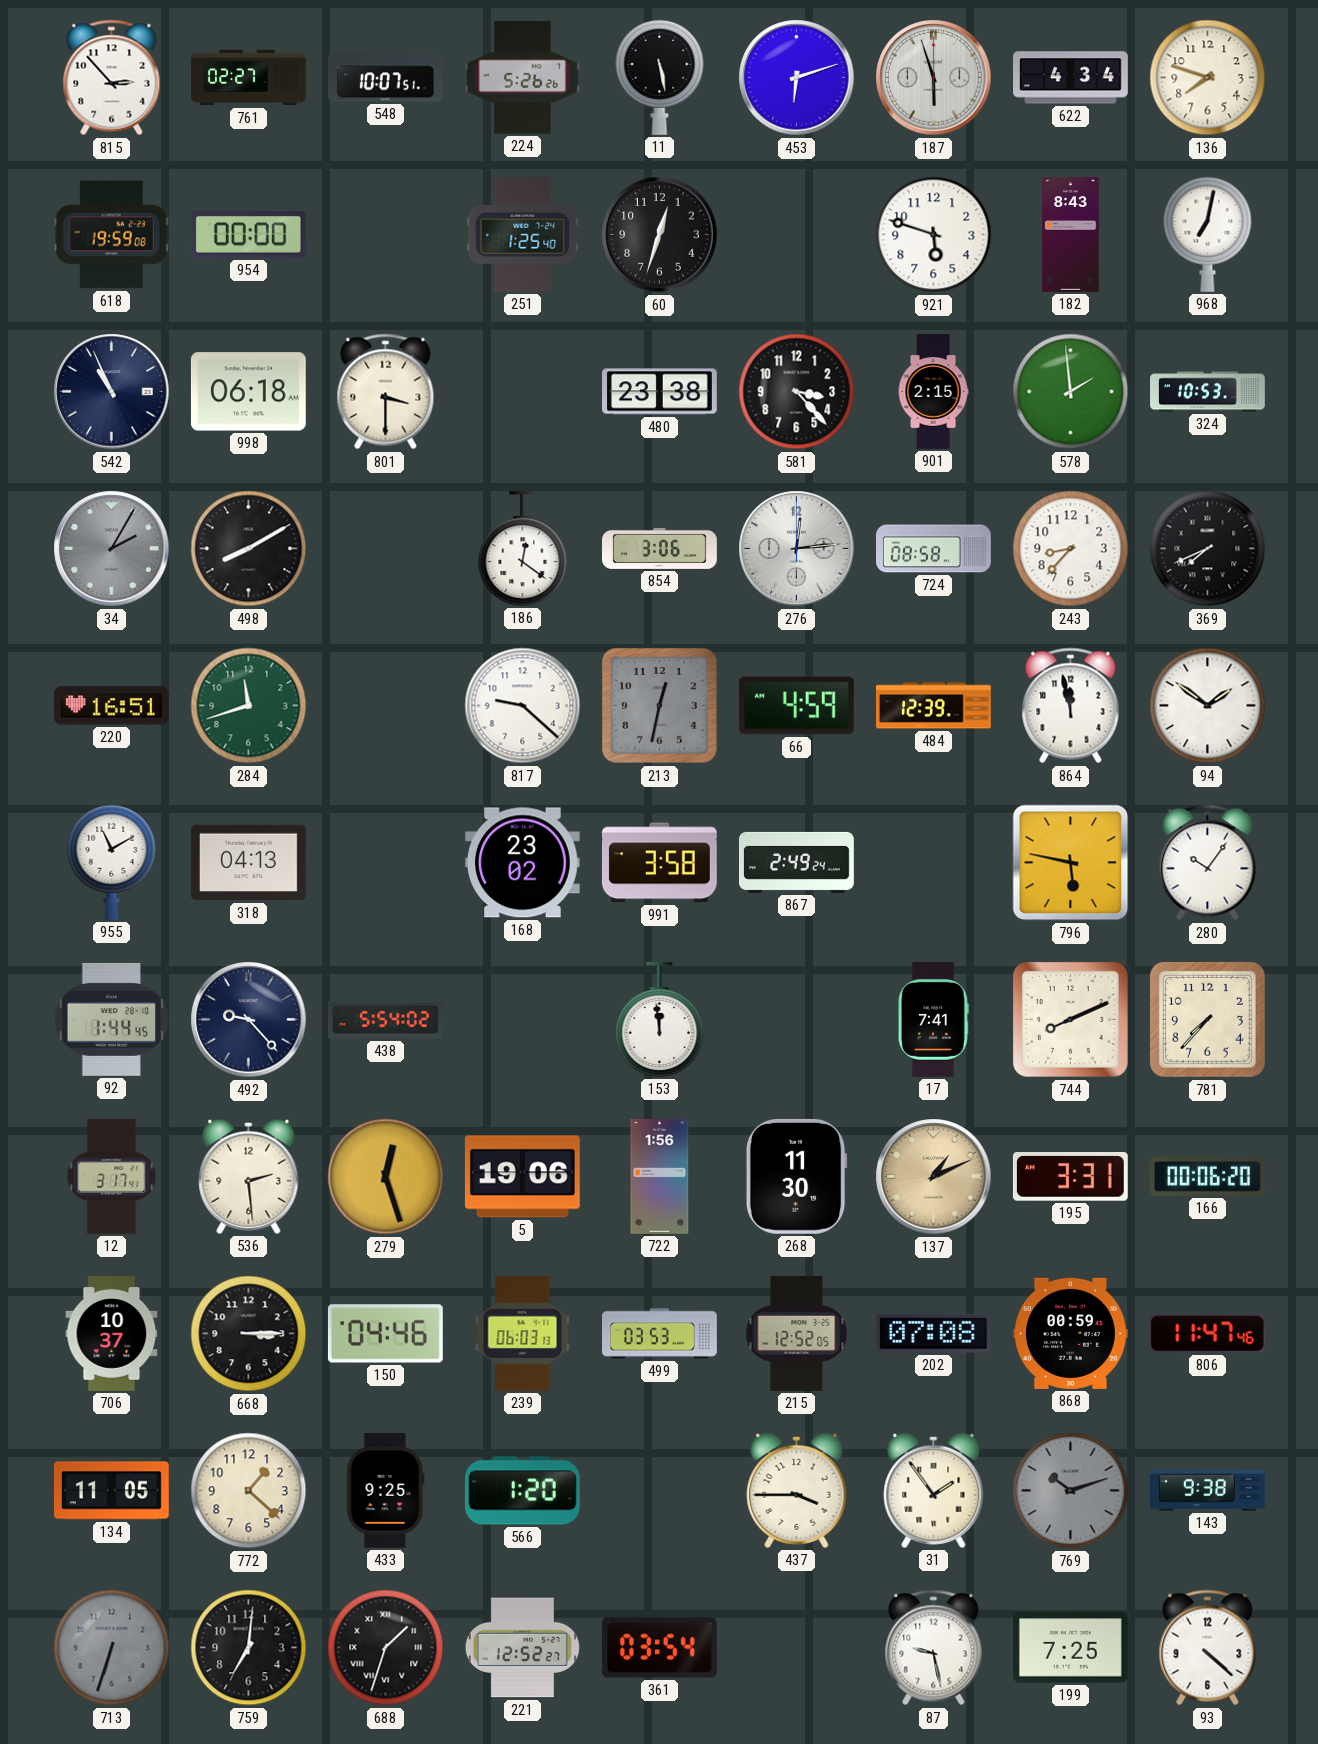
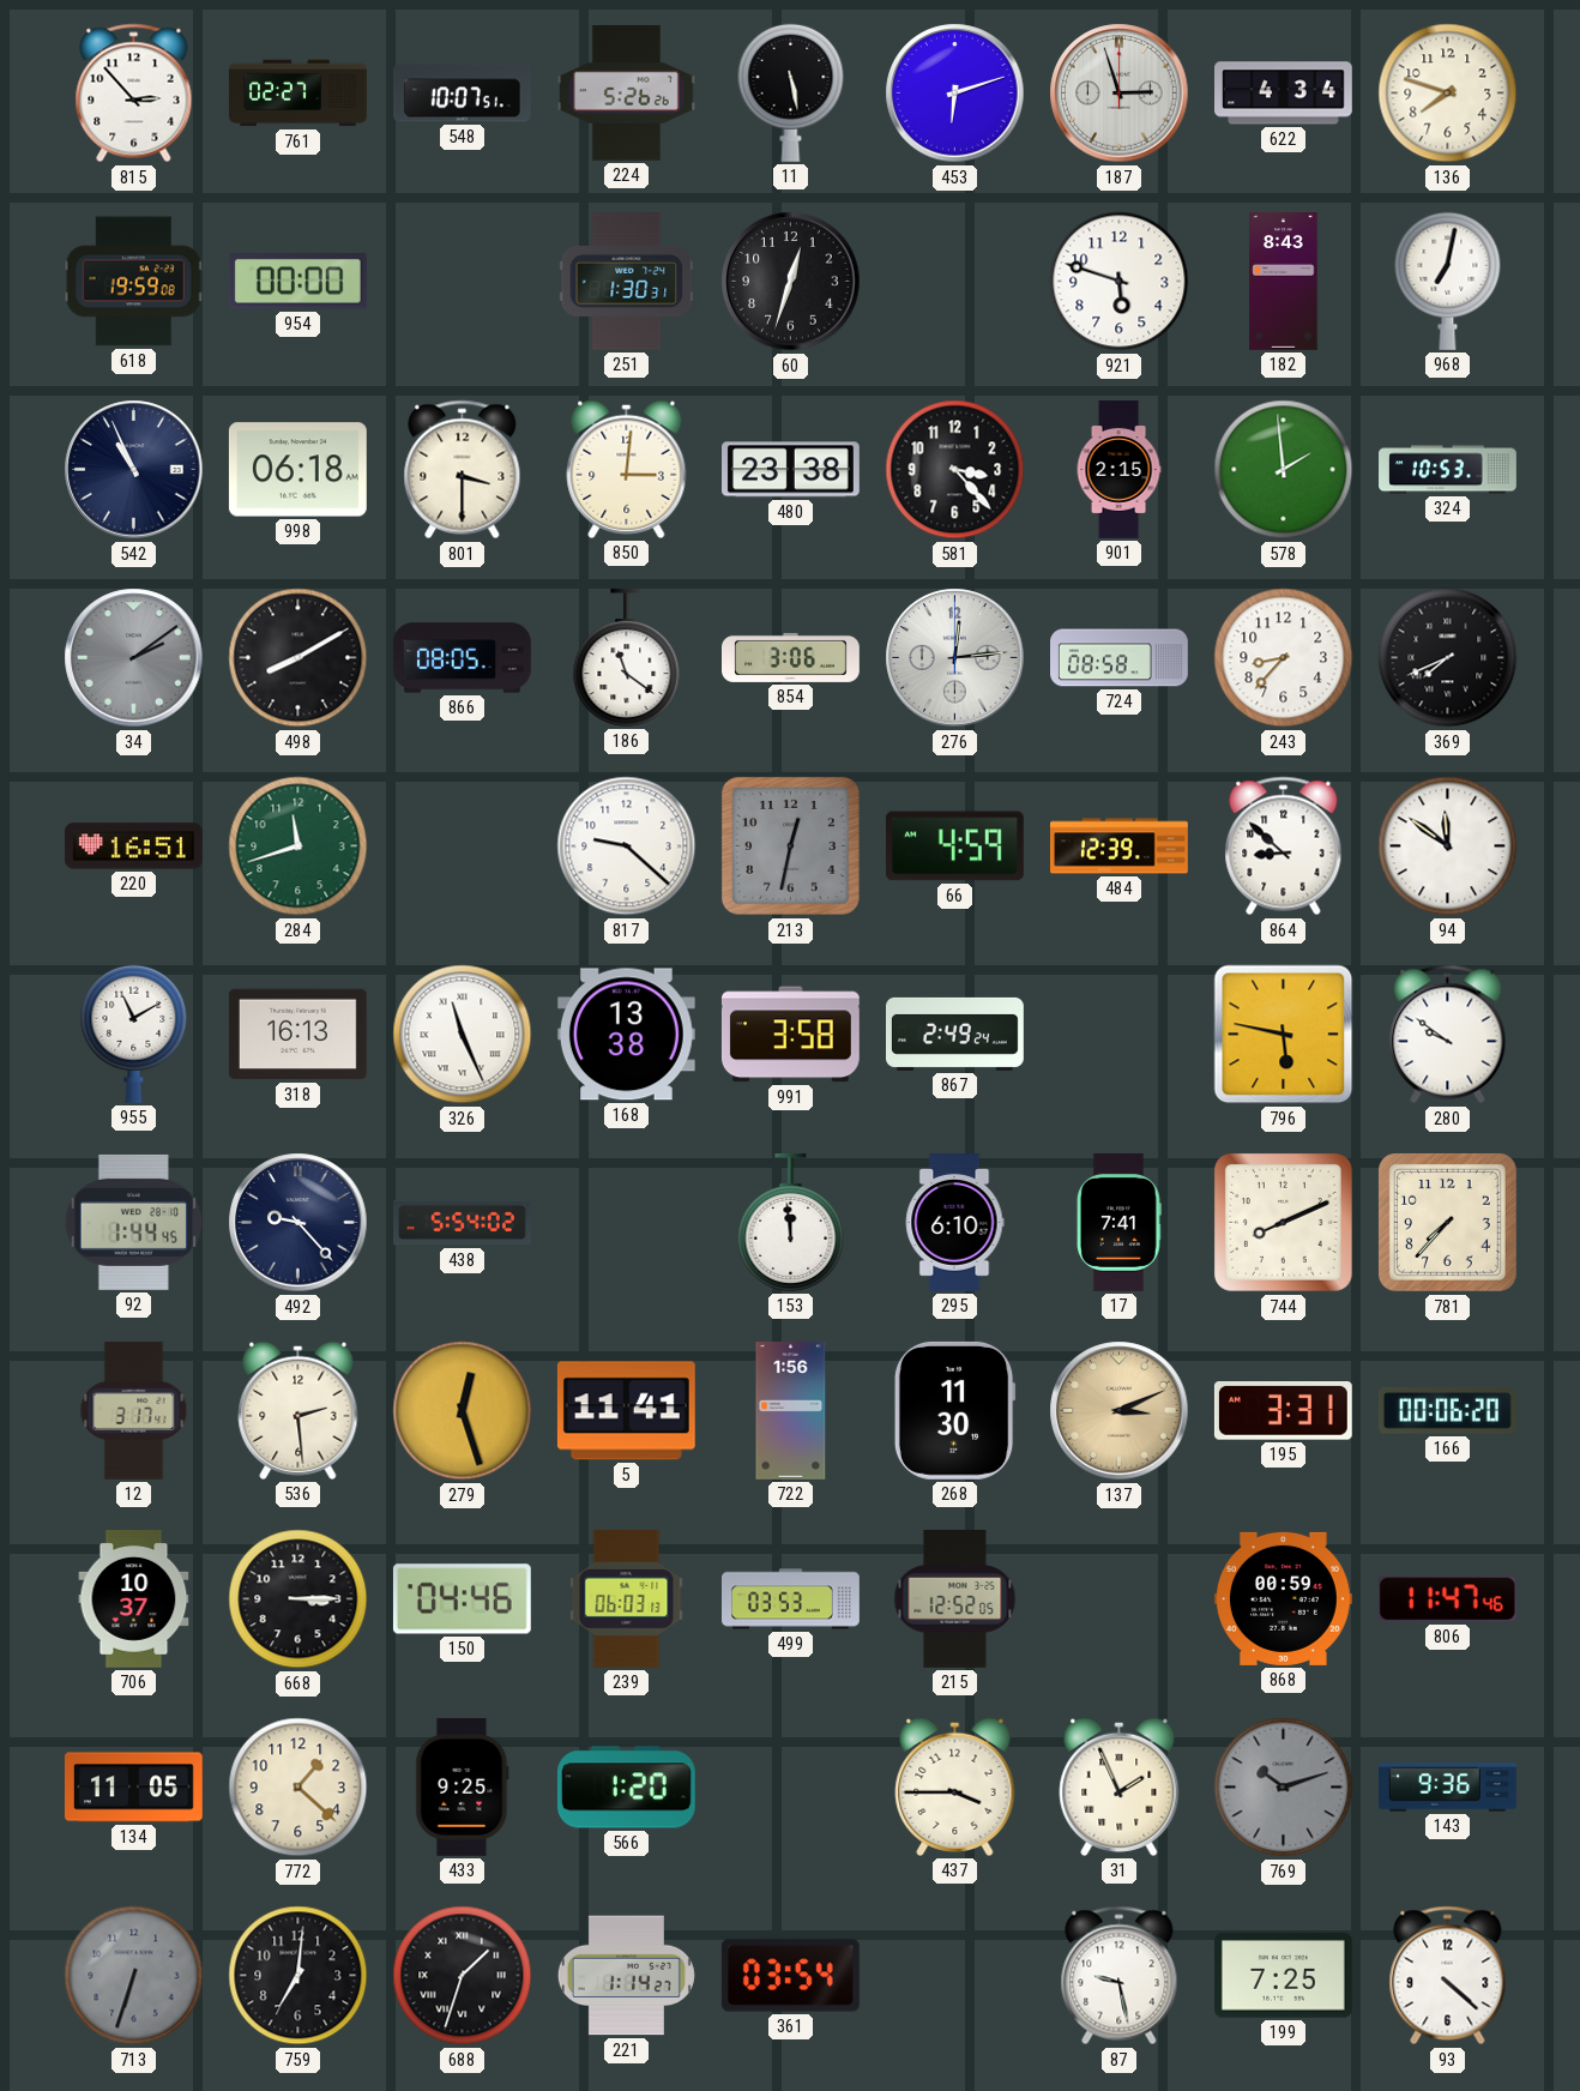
187: 5:57 -> 2:57 (1120, 94)
251: 1:25 -> 1:30 (627, 282)
850: none -> 3:01 (627, 469)
34: 2:05 -> 2:09 (134, 658)
866: none -> 08:05 (463, 658)
186: 12:21 -> 11:21 (627, 657)
864: 11:58 -> 8:52 (1284, 846)
94: 1:51 -> 11:51 (1448, 846)
318: 04:13 -> 16:13 (297, 1035)
326: none -> 11:26 (463, 1035)
168: 23:02 -> 13:38 (626, 1035)
280: 10:06 -> 9:51 (1448, 1035)
295: none -> 6:10 (954, 1223)
5: 19:06 -> 11:41 (626, 1411)
137: 1:11 -> 3:11 (1120, 1411)
202: 07:08 -> none (933, 1333)
31: 1:54 -> 1:56 (1120, 1786)
143: 9:38 -> 9:36 (1448, 1788)
221: 12:52 -> 1:14 (626, 1976)
